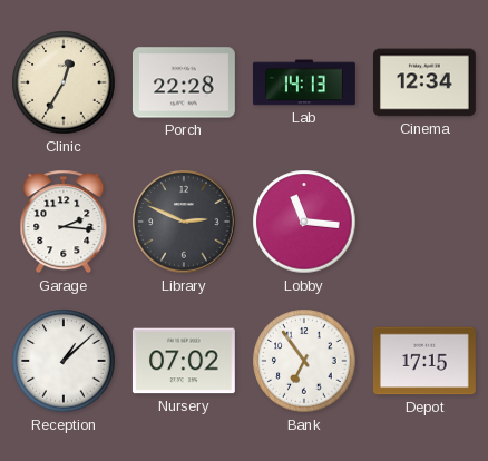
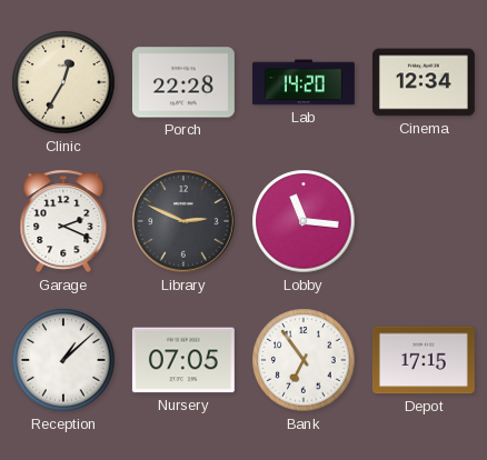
Lab: 14:13 -> 14:20 (304, 82)
Garage: 2:16 -> 2:19 (63, 221)
Nursery: 07:02 -> 07:05 (183, 360)
